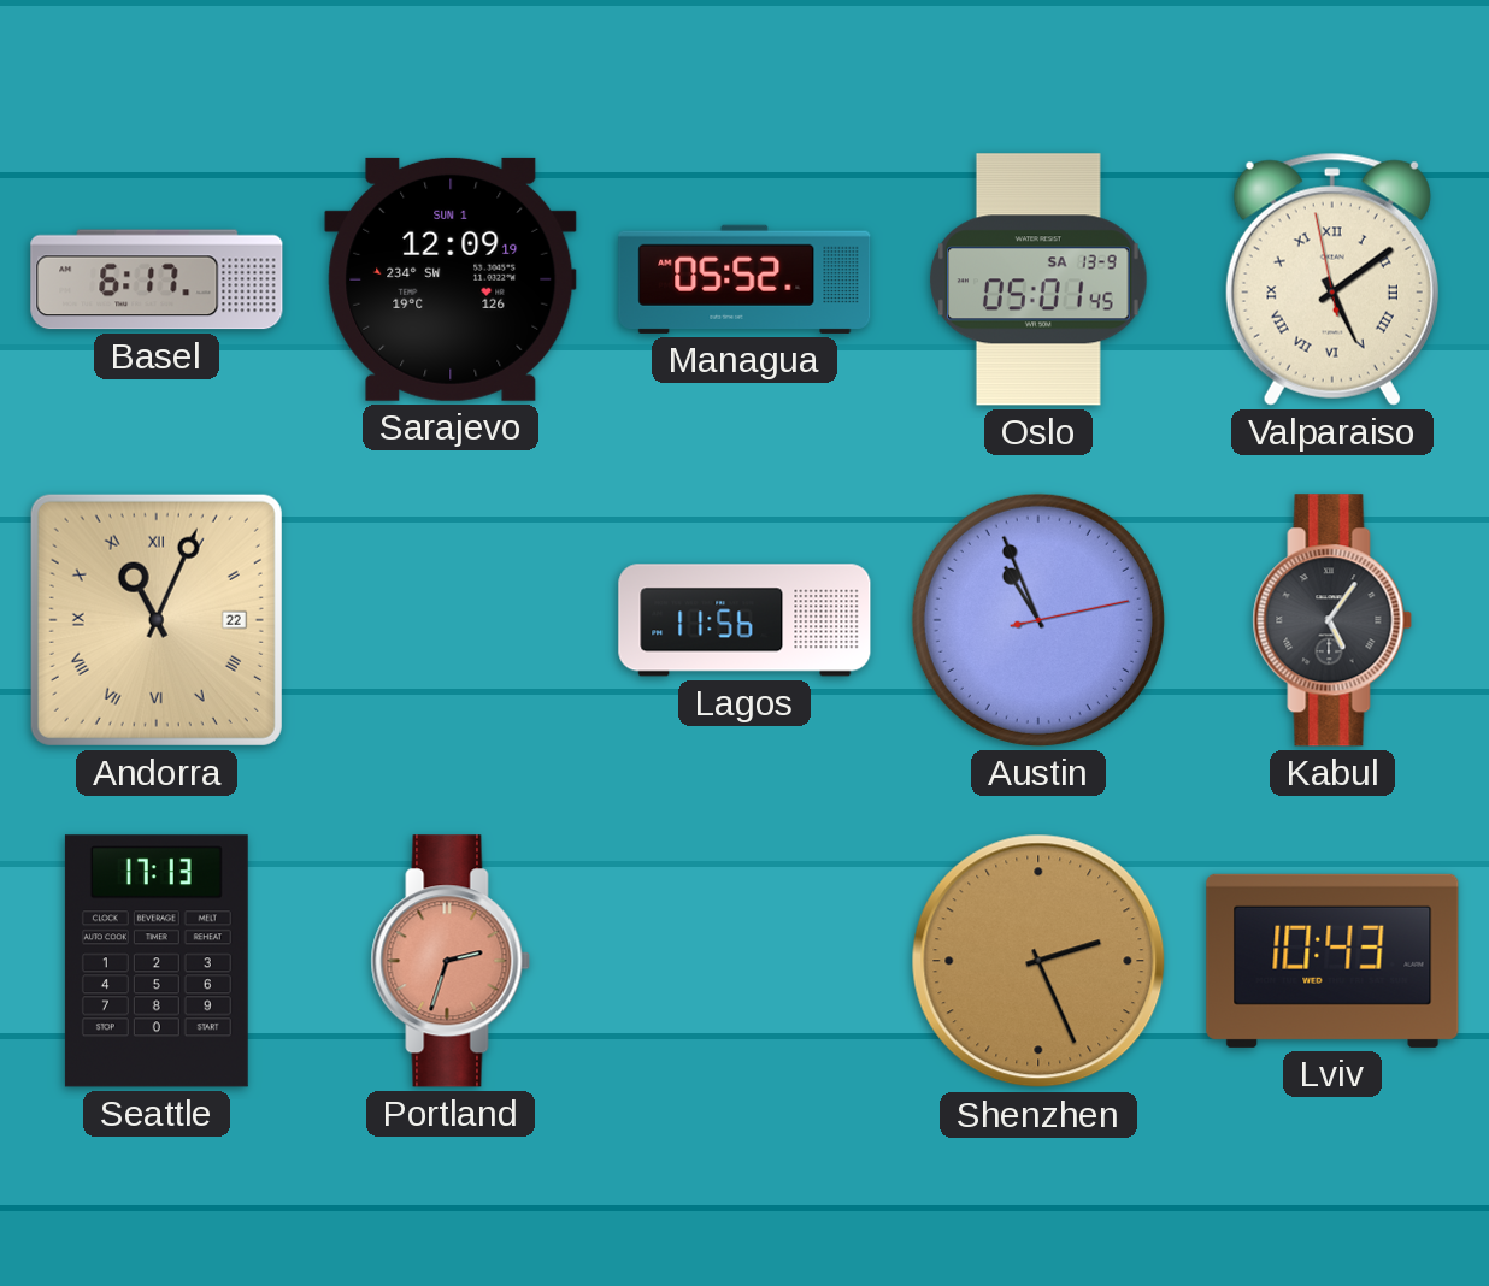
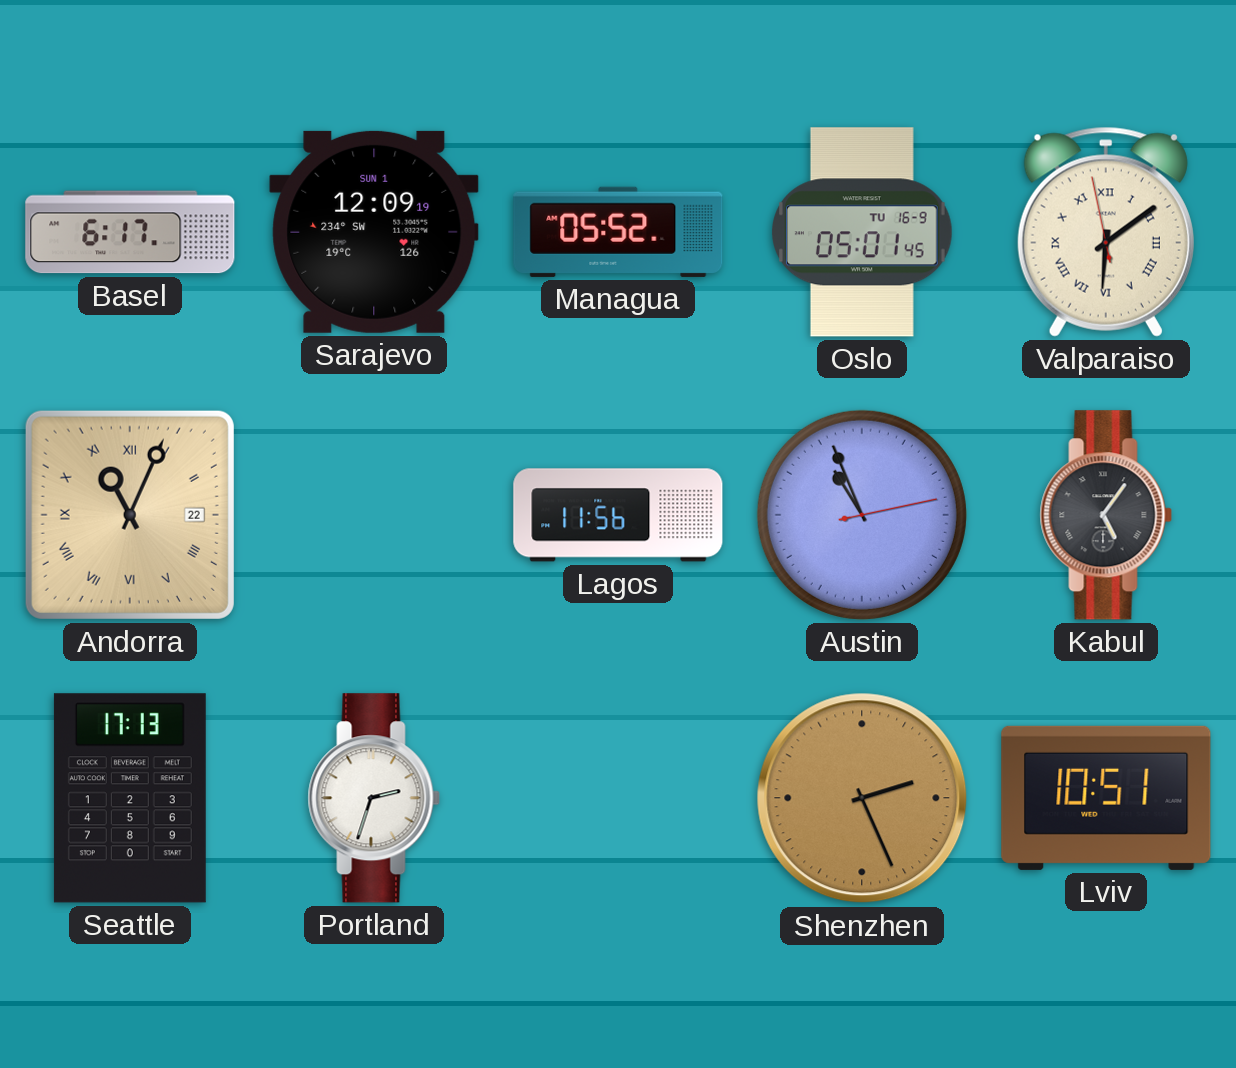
Oslo date: SA 13-9 -> TU 16-9 (863, 232)
Valparaiso: 5:08 -> 6:08 (1106, 232)
Portland dial: salmon -> white (374, 798)
Lviv: 10:43 -> 10:51 (1106, 798)
